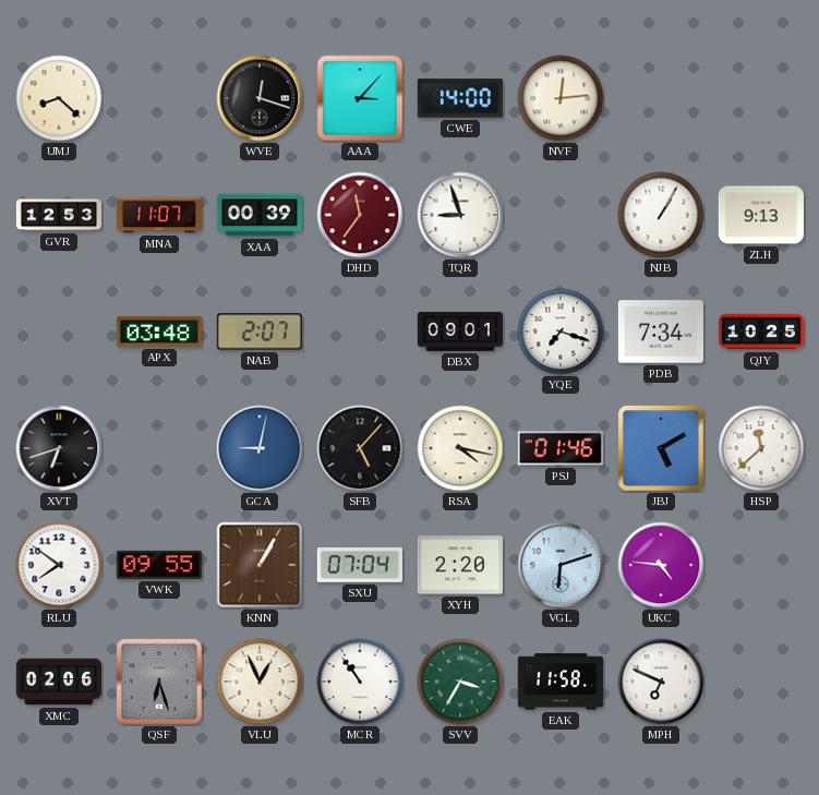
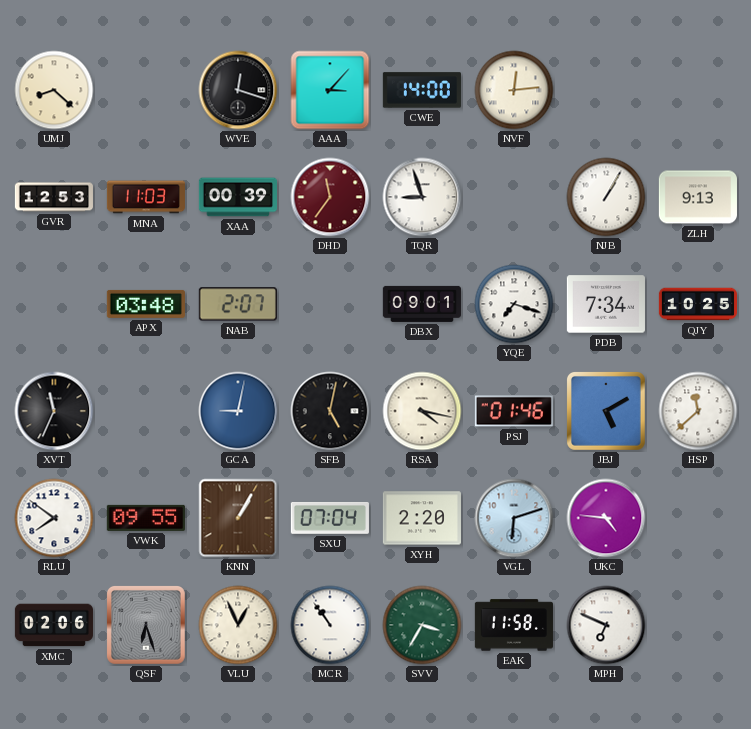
MNA: 11:07 -> 11:03 (146, 197)
XVT: 6:42 -> 11:34 (54, 411)
SFB: 5:07 -> 5:02 (330, 411)
